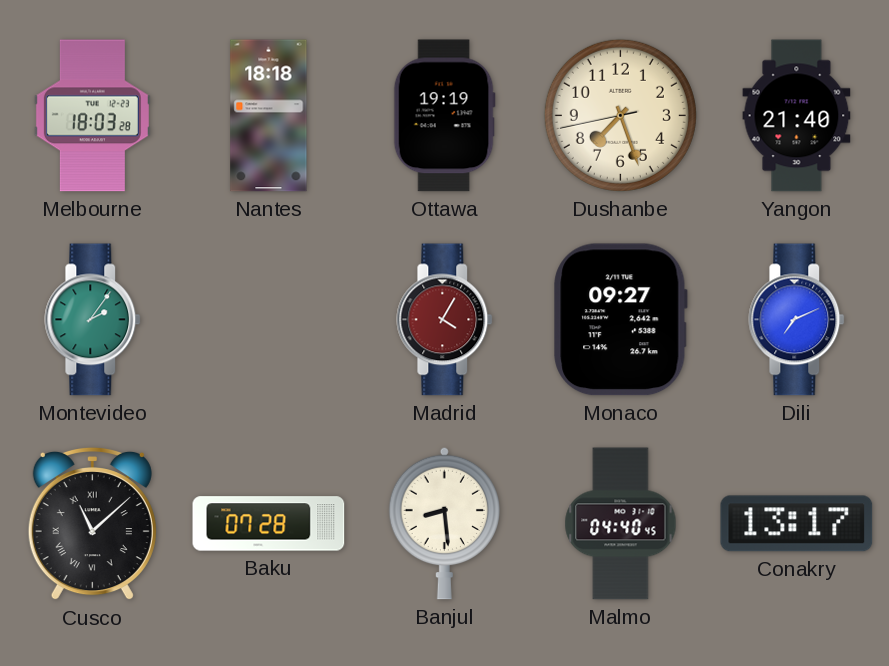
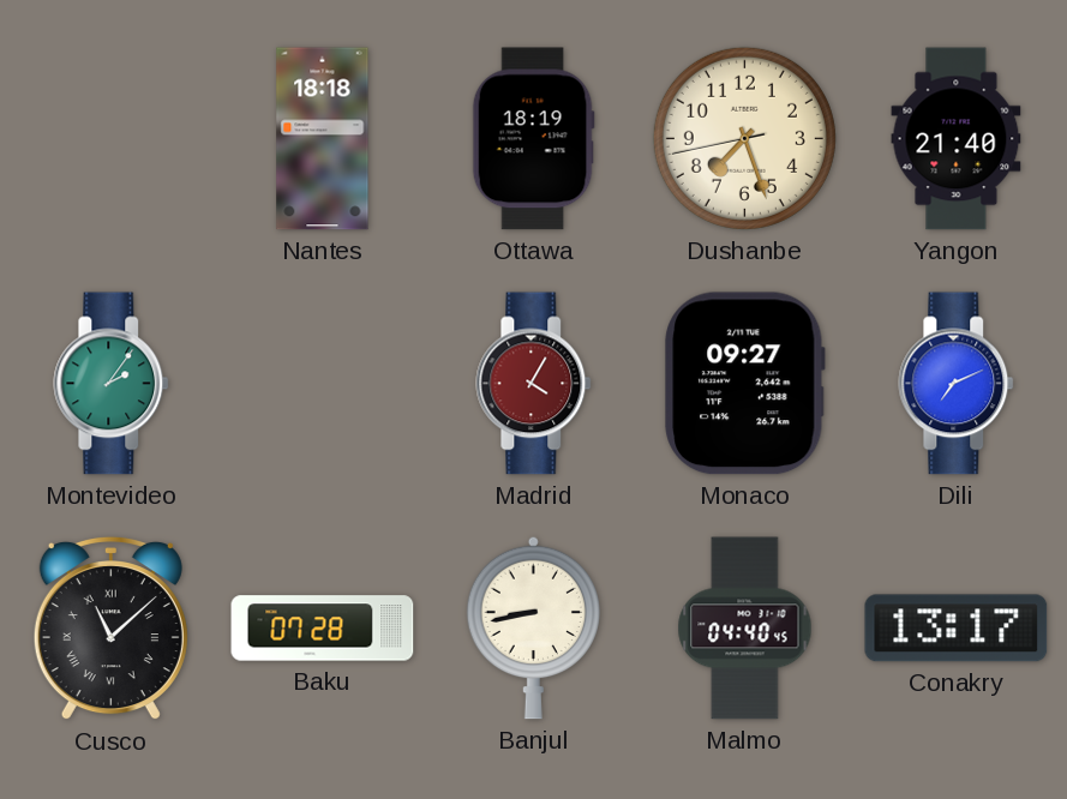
Melbourne: 18:03 -> none (92, 116)
Ottawa: 19:19 -> 18:19 (533, 139)
Banjul: 8:29 -> 8:43 (534, 627)
